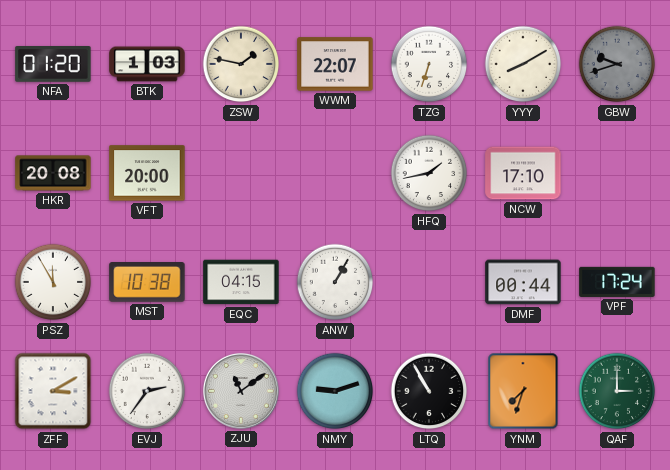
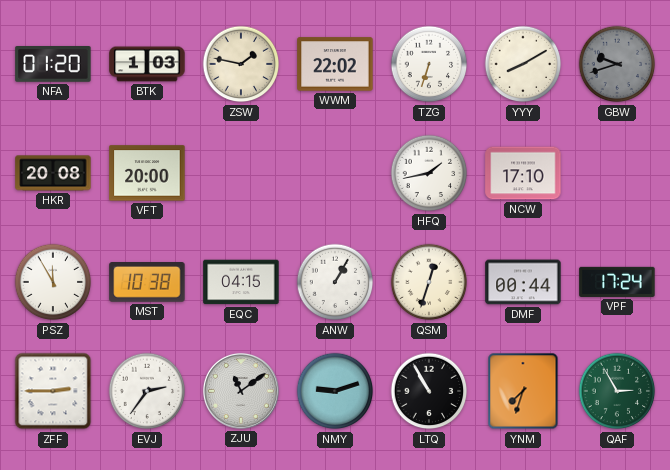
WWM: 22:07 -> 22:02 (335, 64)
QSM: none -> 12:33 (429, 282)
ZFF: 3:10 -> 2:45 (53, 391)
QAF: 3:00 -> 2:55 (617, 391)
